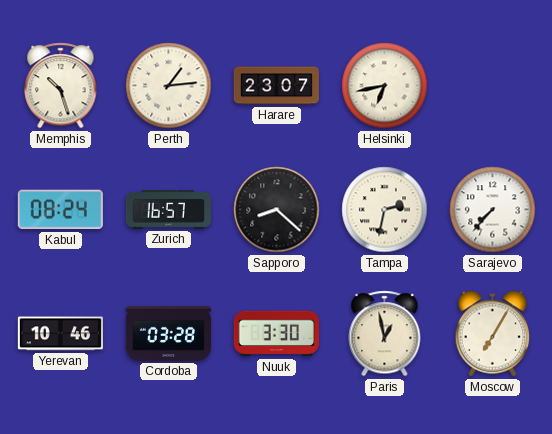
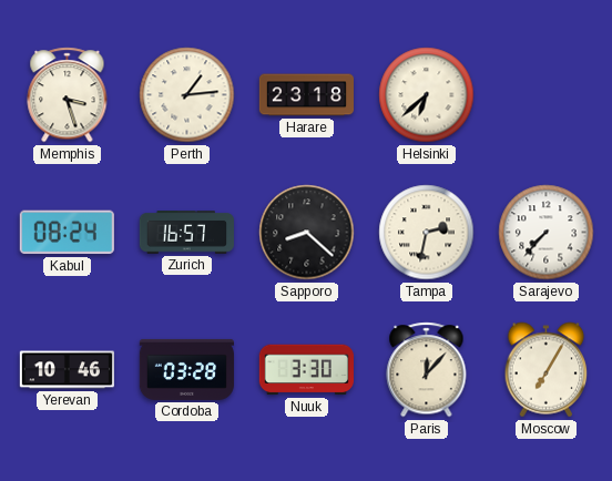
Memphis: 10:27 -> 3:27 (68, 95)
Harare: 23:07 -> 23:18 (306, 95)
Helsinki: 6:43 -> 6:38 (427, 95)
Paris: 12:58 -> 12:07 (427, 370)
